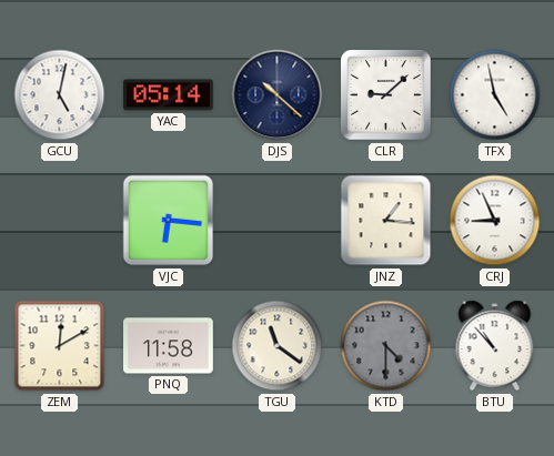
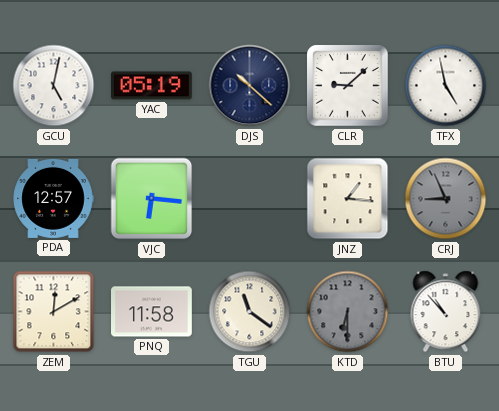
YAC: 05:14 -> 05:19 (152, 86)
PDA: none -> 12:57 (53, 198)
CRJ dial: white -> grey (446, 199)
KTD: 4:30 -> 6:30 (348, 312)
